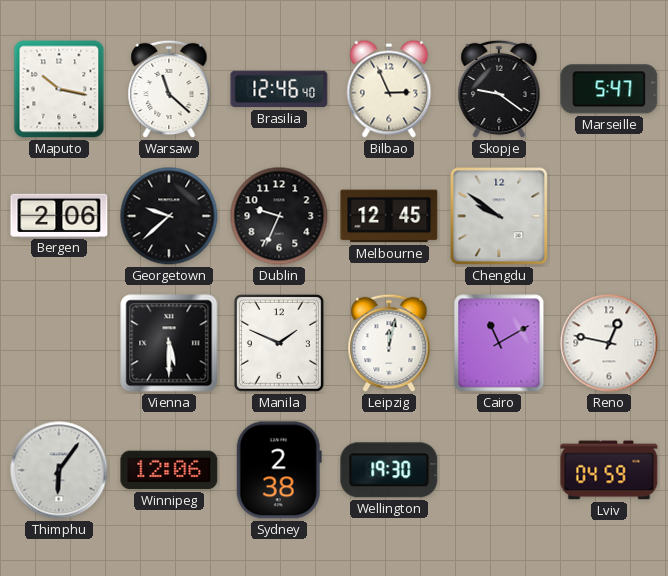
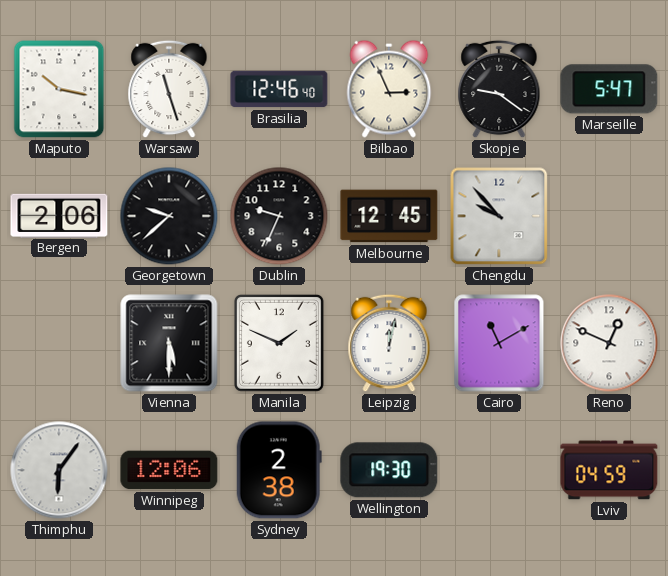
Warsaw: 11:22 -> 11:27 (169, 89)
Chengdu: 9:51 -> 9:53 (499, 216)
Reno: 12:47 -> 12:49 (609, 343)
